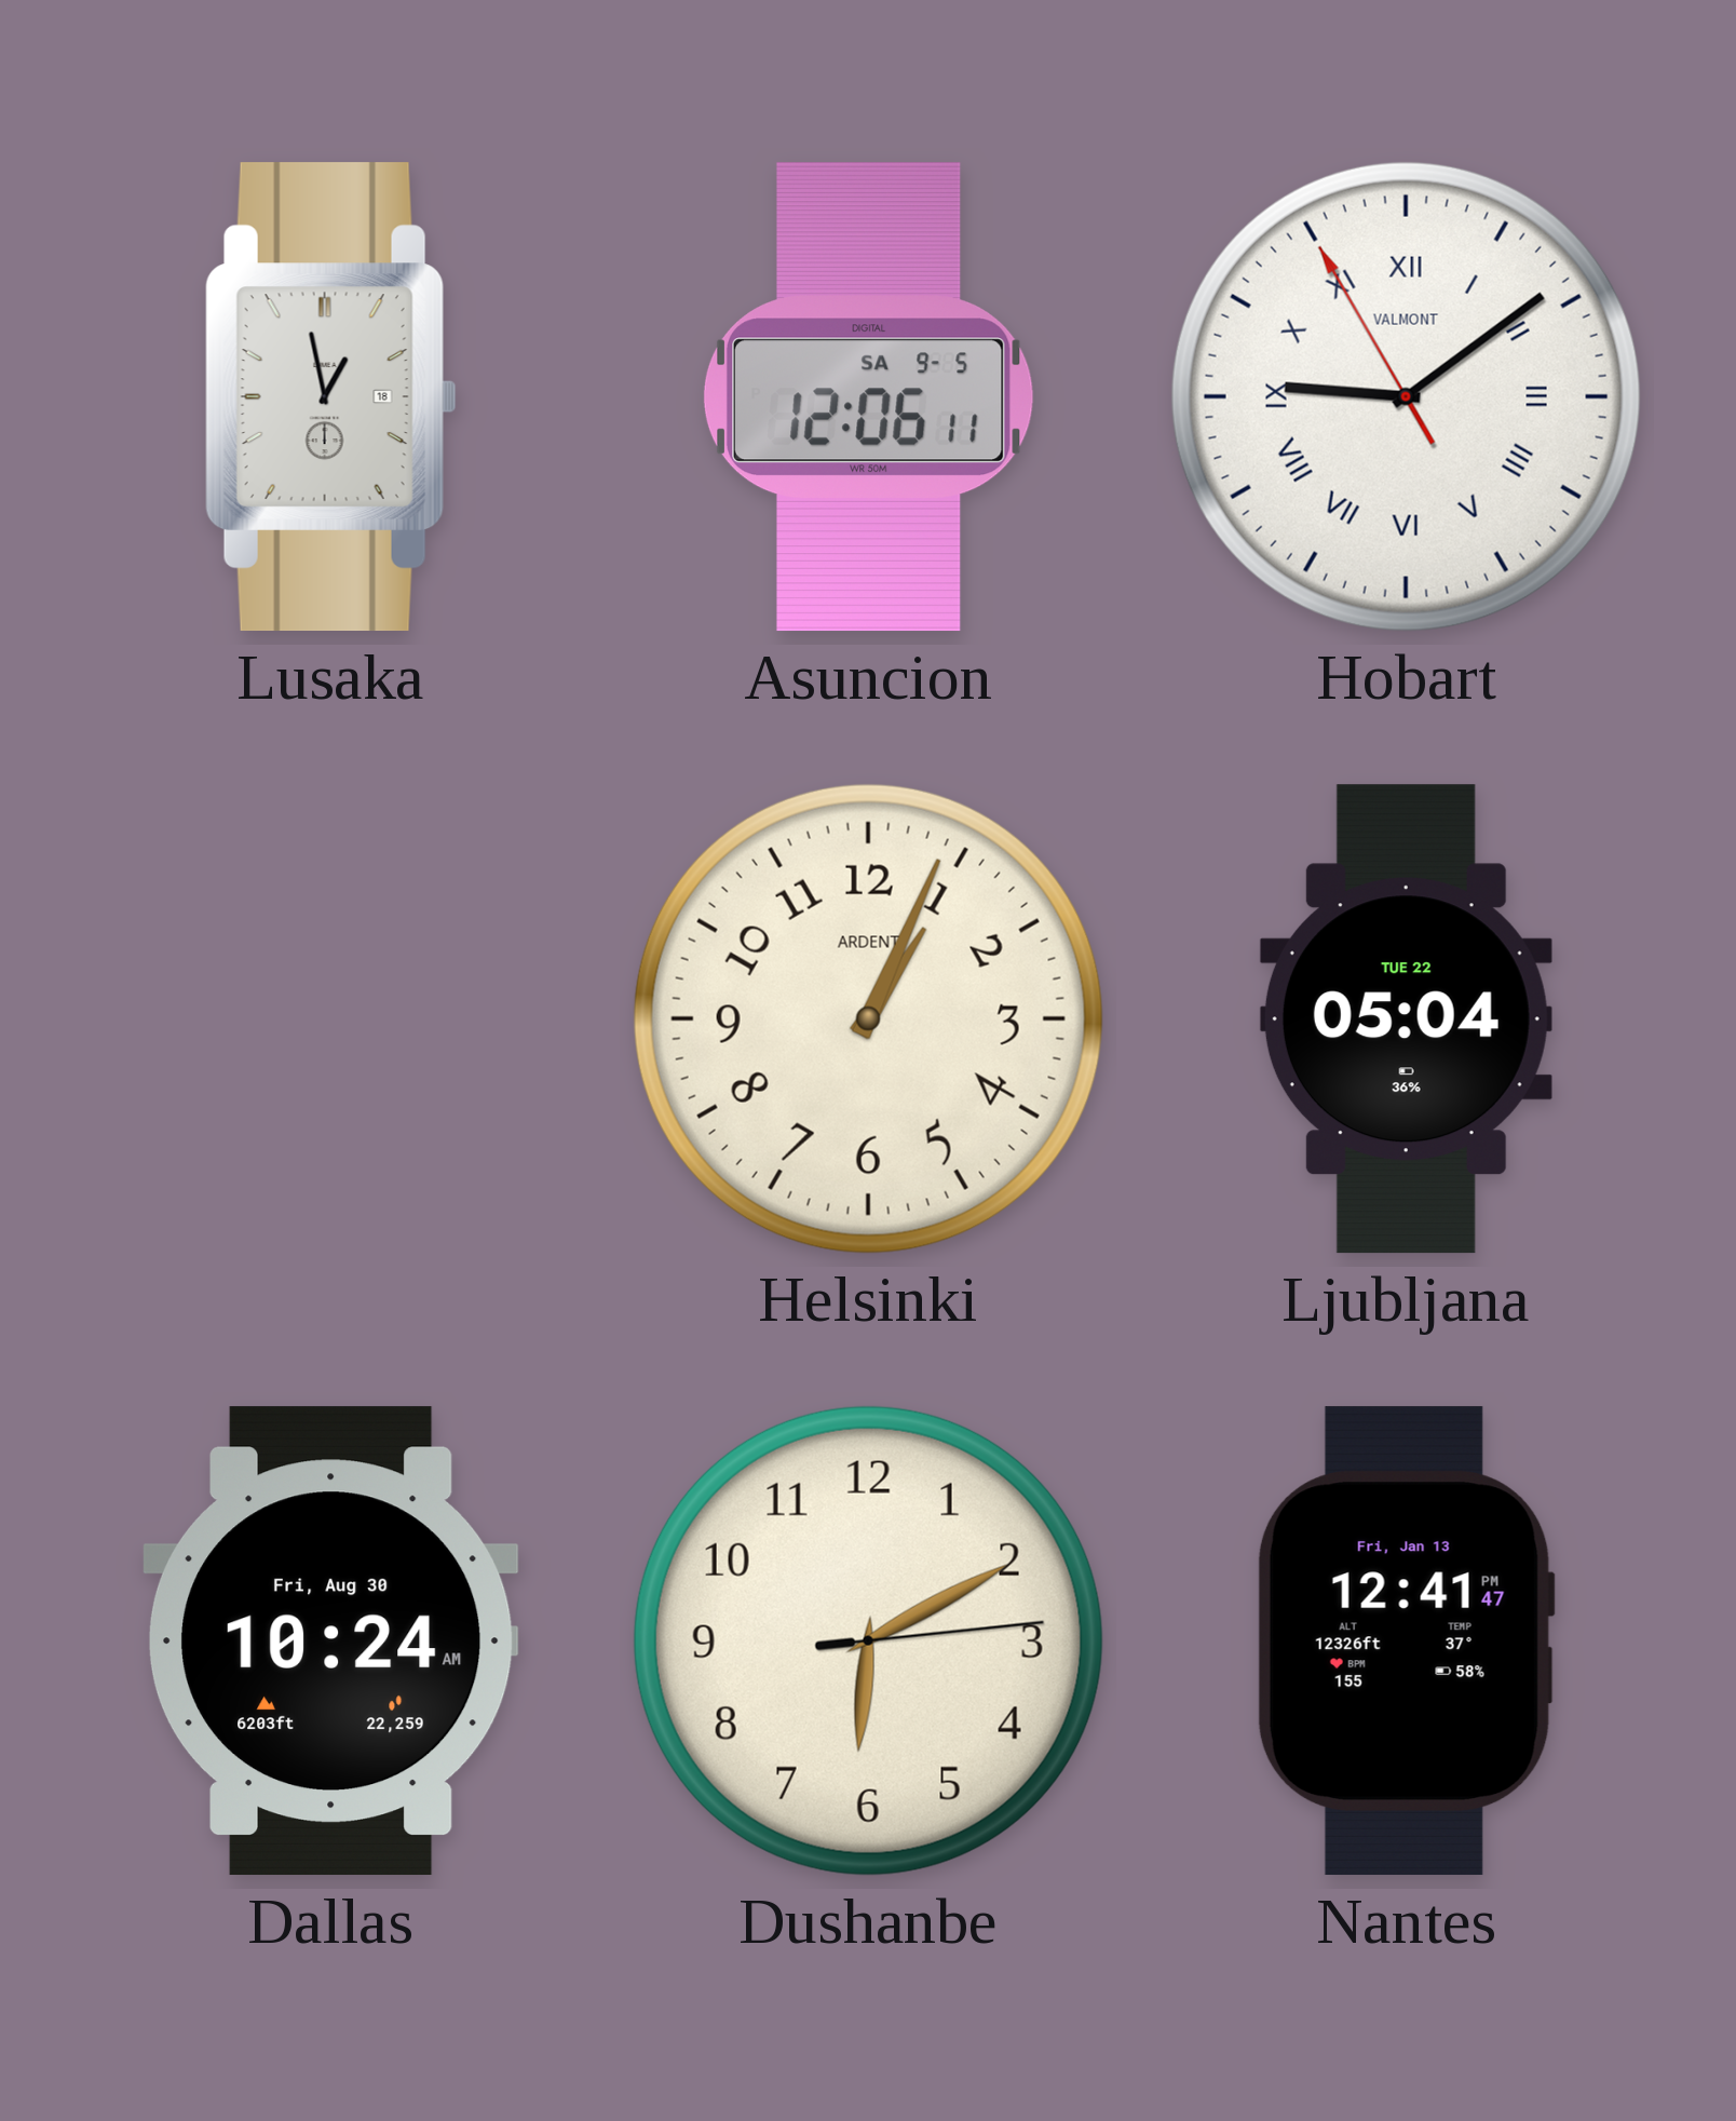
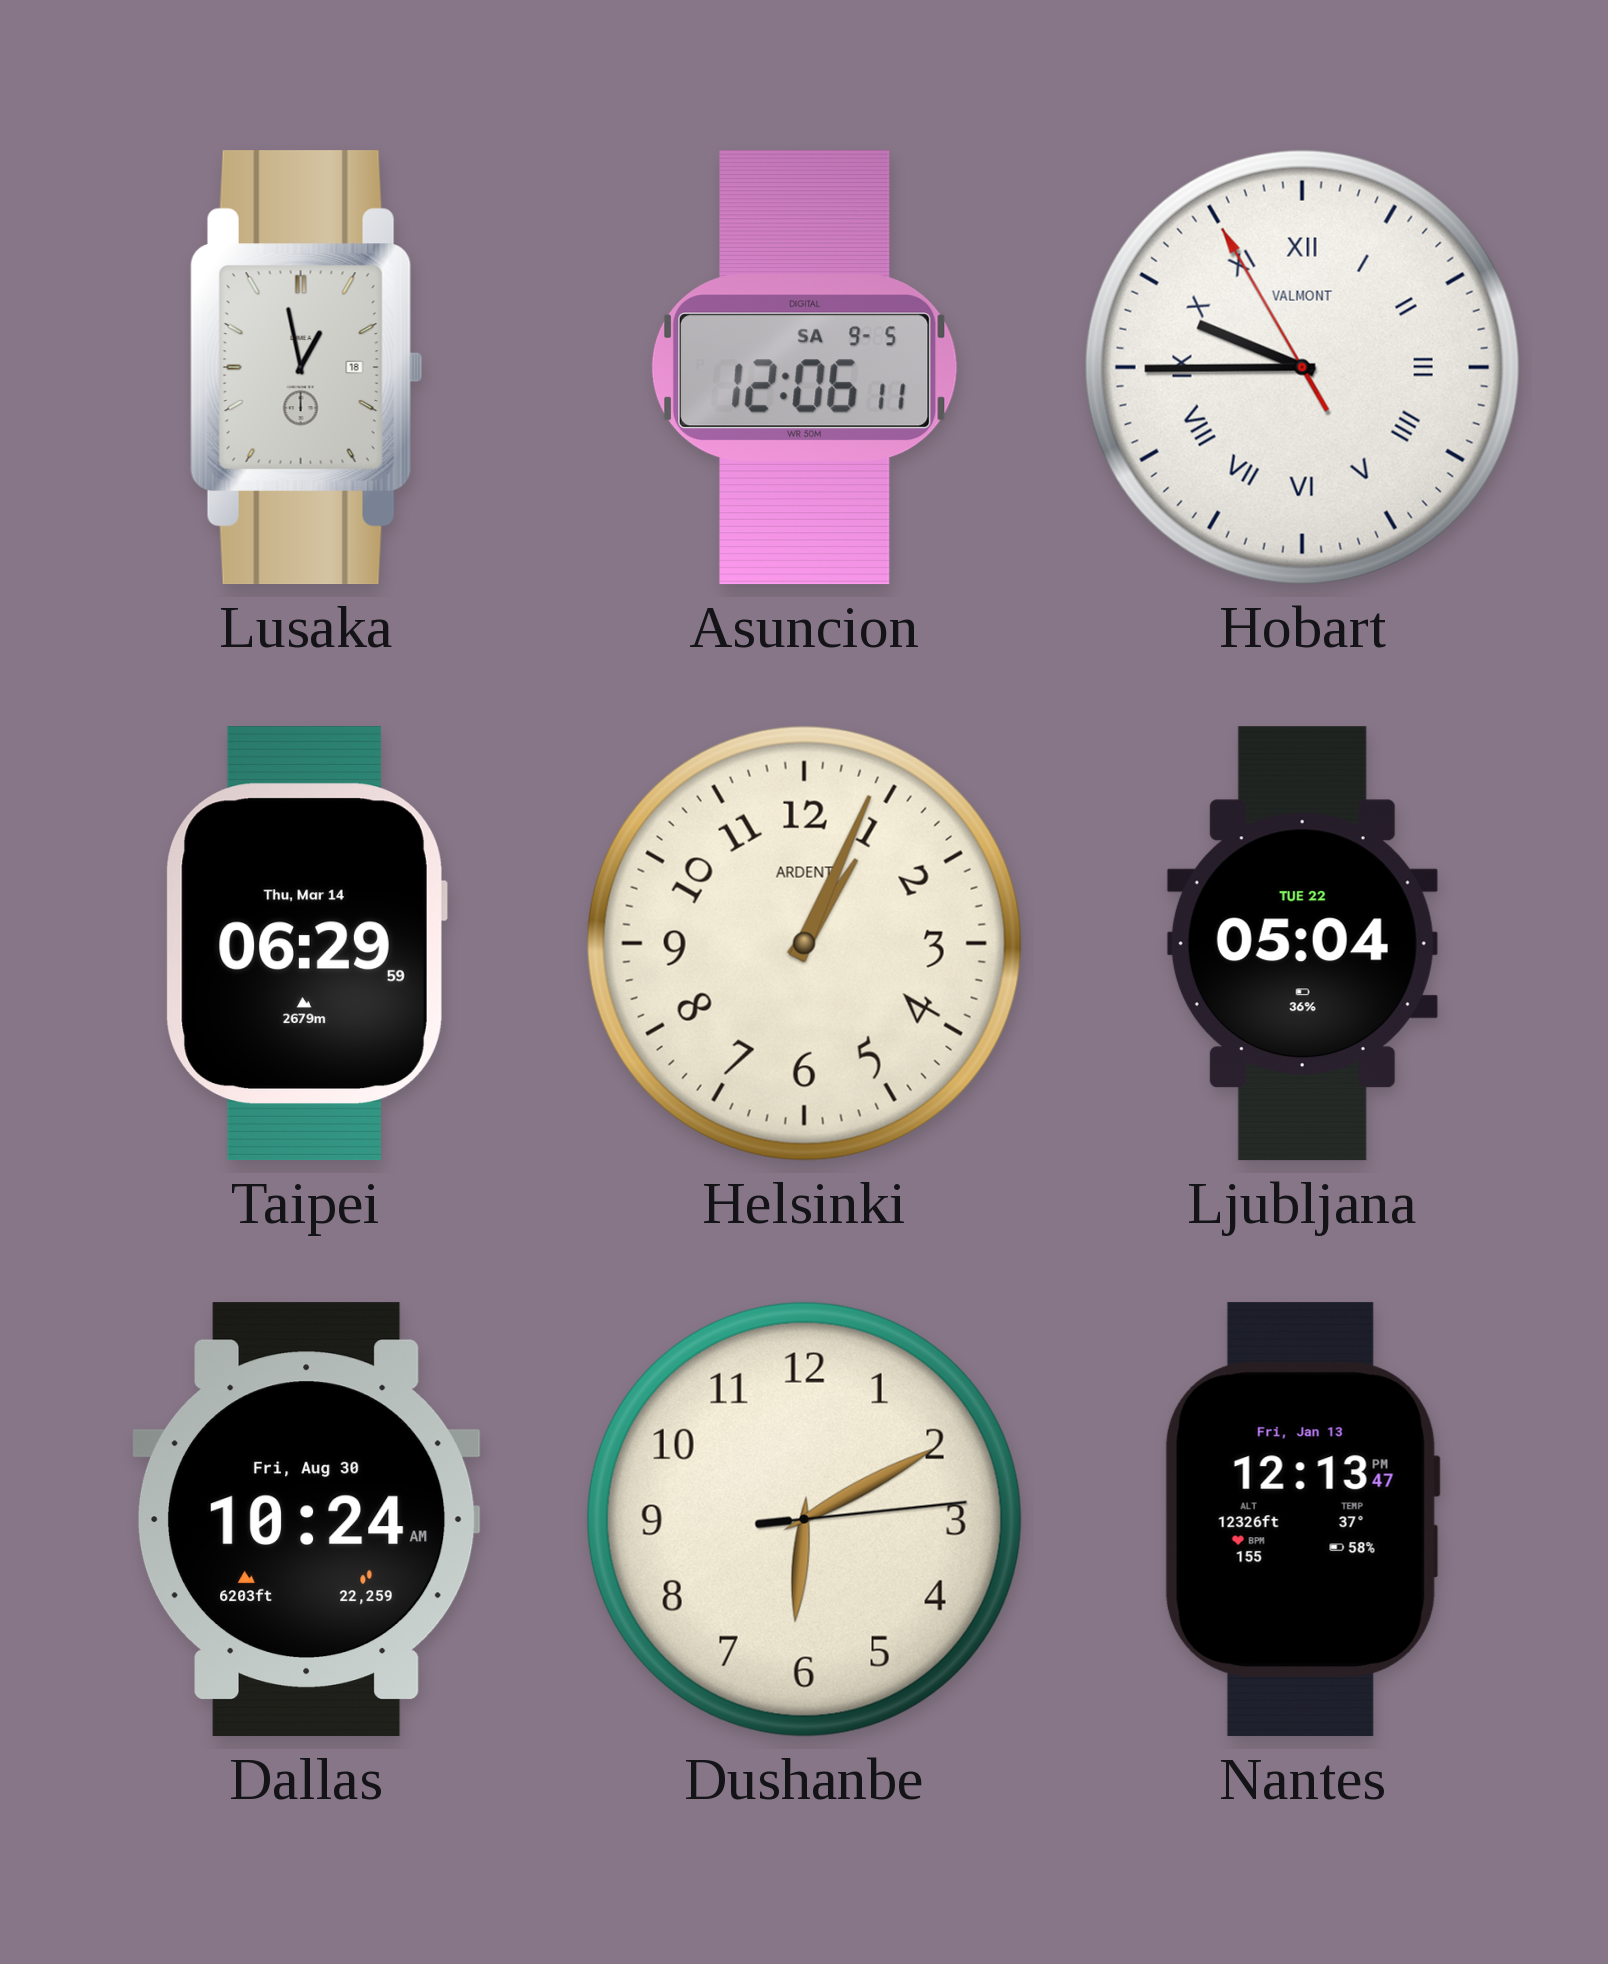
Hobart: 9:08 -> 9:44 (1302, 367)
Taipei: none -> 06:29 (306, 944)
Nantes: 12:41 -> 12:13 (1302, 1520)
